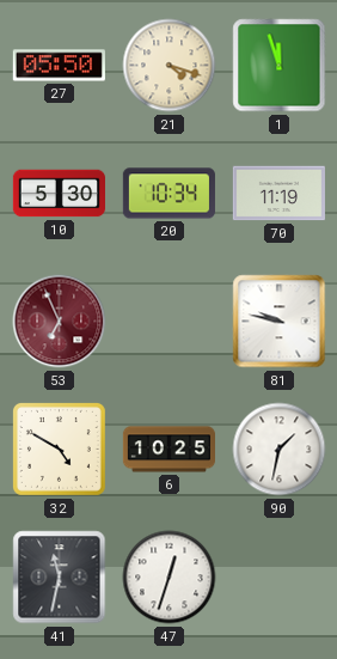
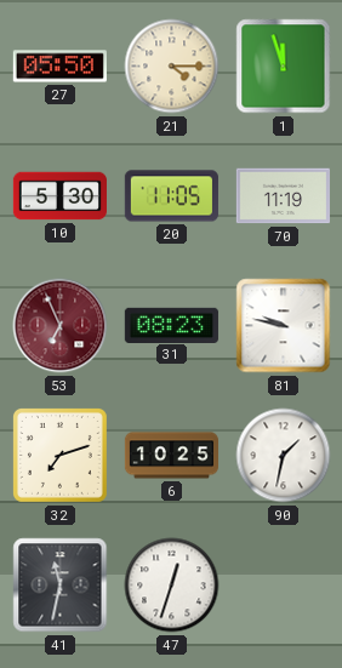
21: 4:18 -> 4:15 (172, 67)
20: 10:34 -> 11:05 (171, 196)
31: none -> 08:23 (171, 325)
32: 4:50 -> 7:12 (59, 455)
